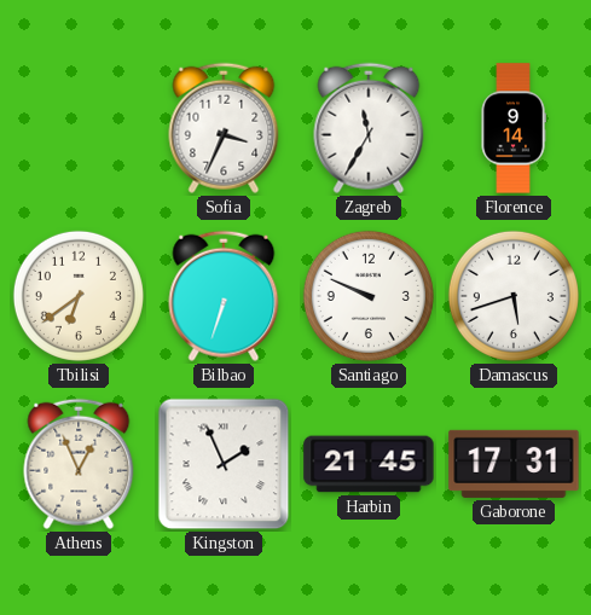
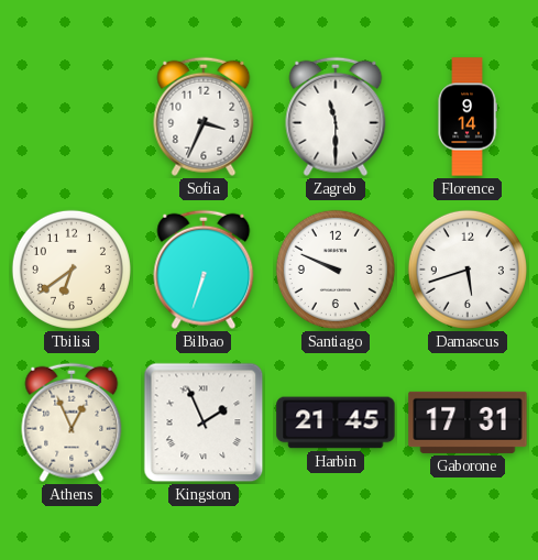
Zagreb: 11:35 -> 11:30 (336, 117)
